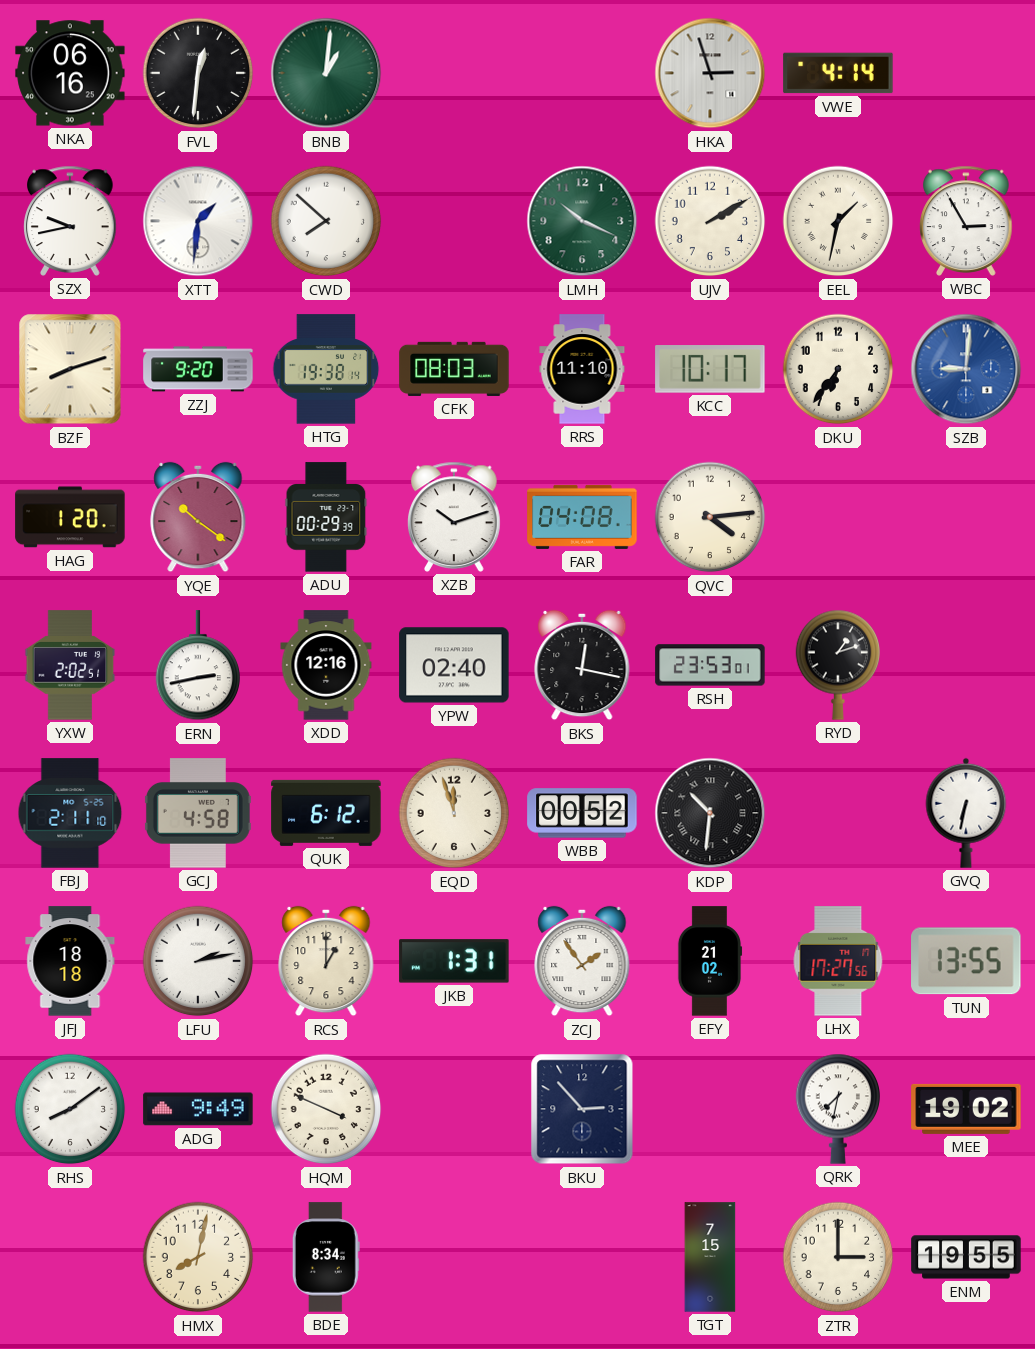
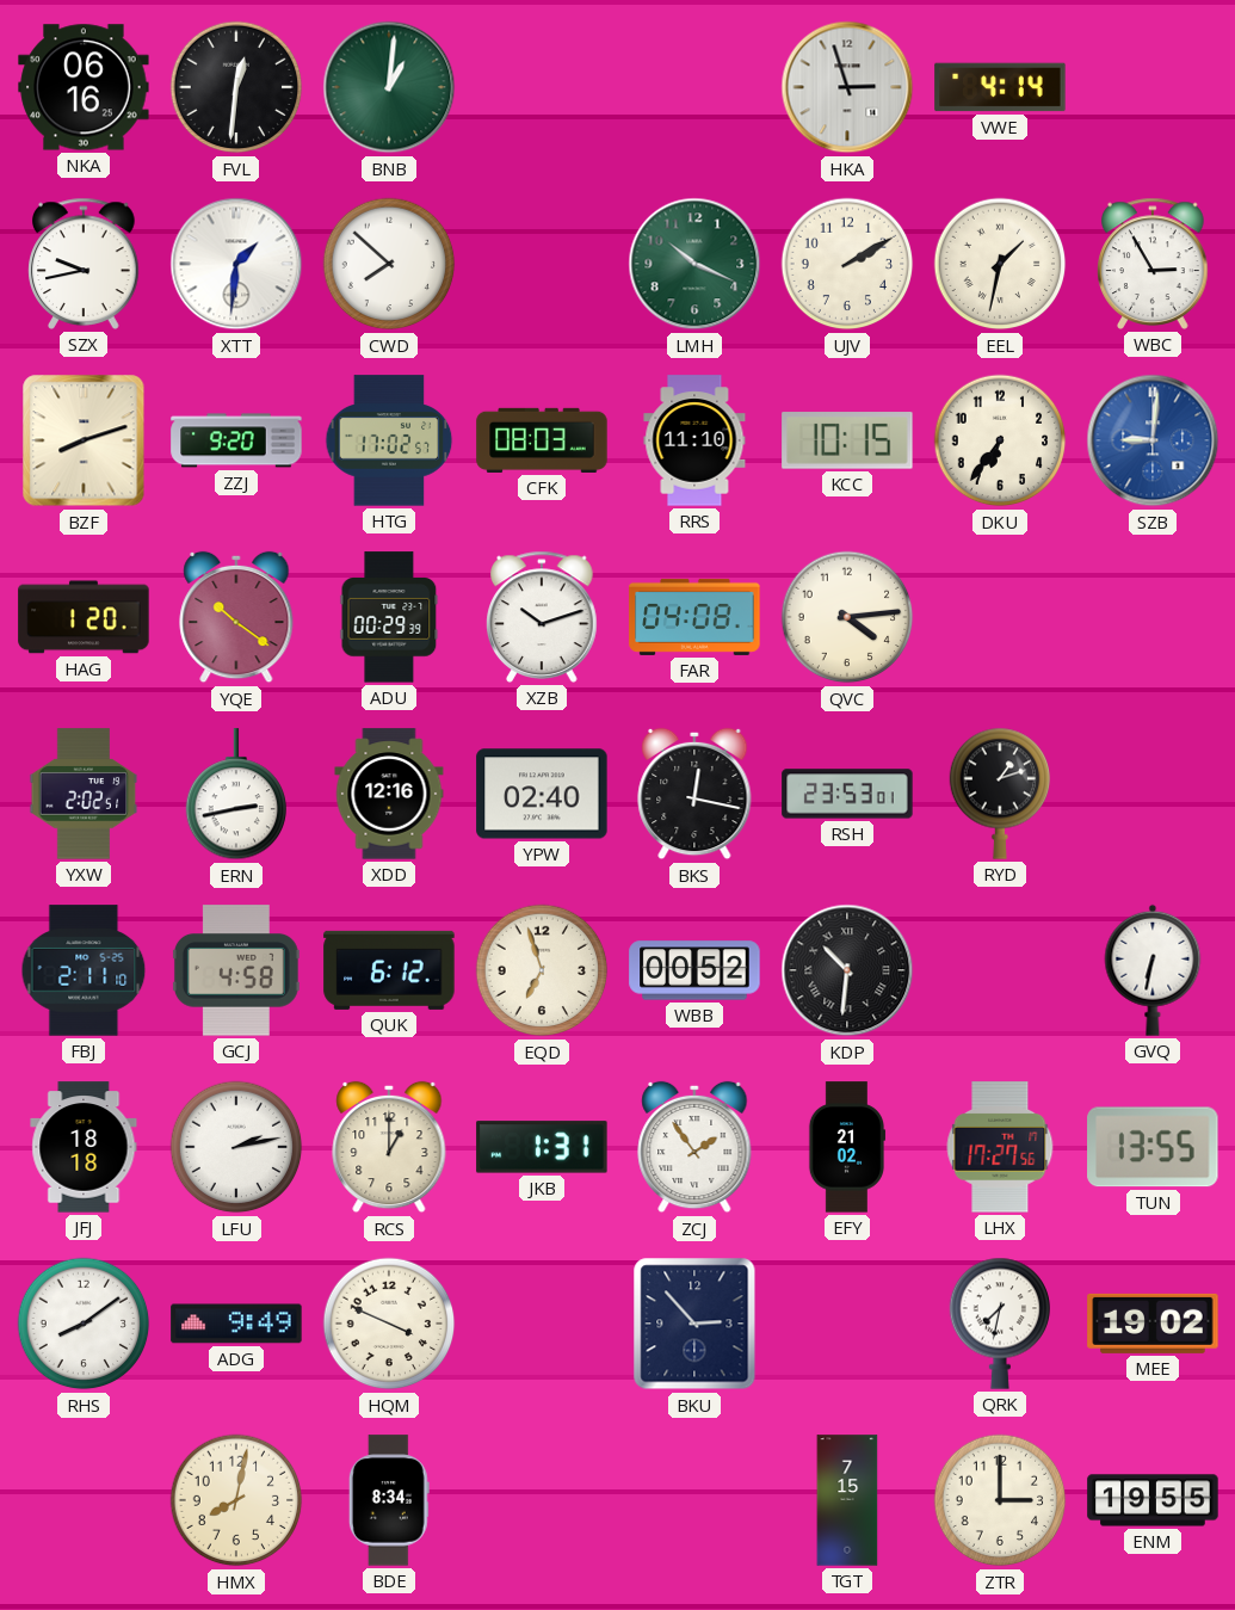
HTG: 19:38 -> 17:02 (389, 440)
KCC: 10:17 -> 10:15 (847, 440)
EQD: 11:57 -> 6:57 (542, 970)
